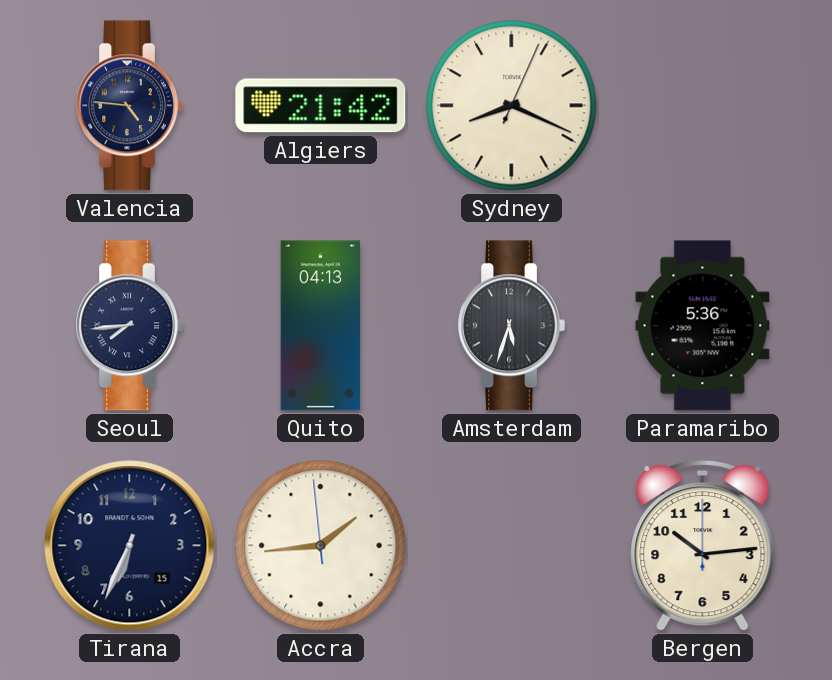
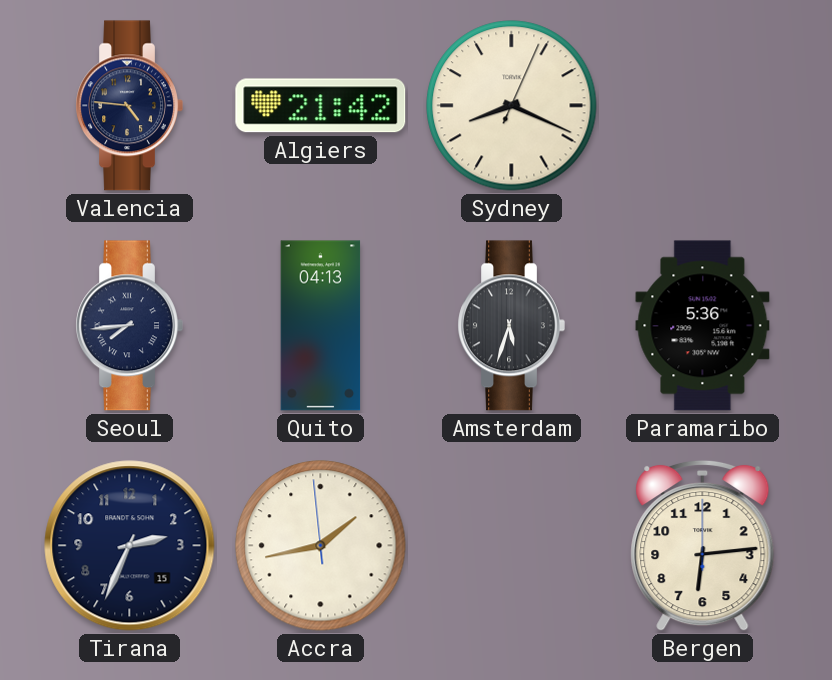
Tirana: 6:34 -> 2:34 (130, 546)
Accra: 1:43 -> 1:42 (321, 546)
Bergen: 10:14 -> 6:14 (703, 546)
